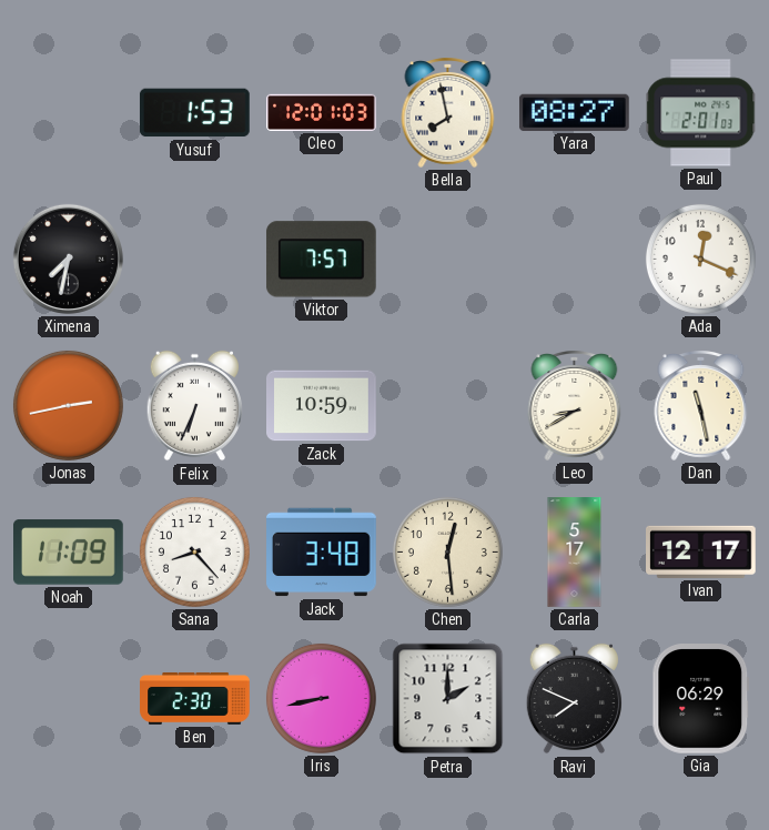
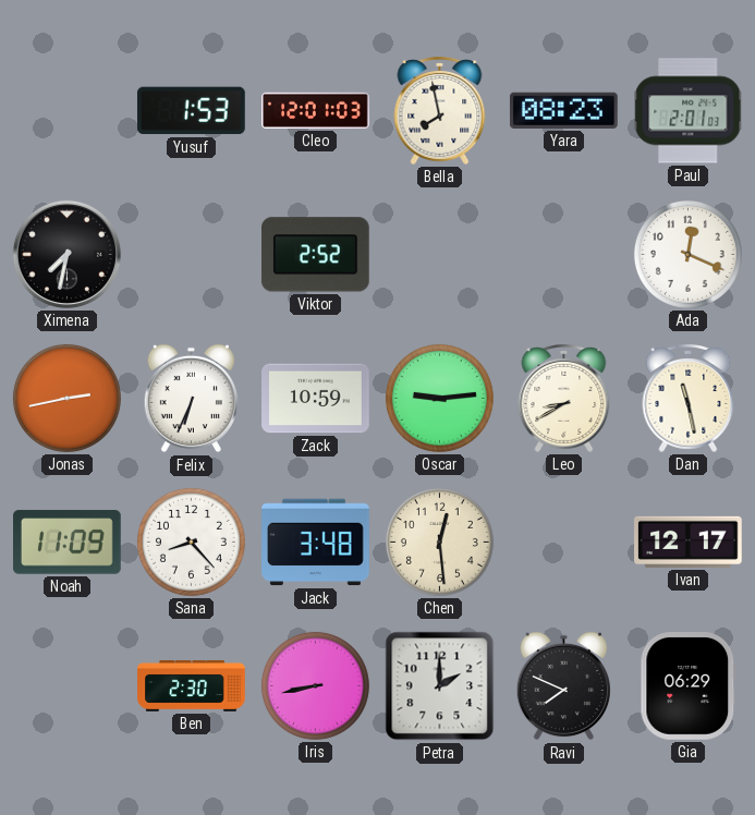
Yara: 08:27 -> 08:23 (563, 110)
Viktor: 7:57 -> 2:52 (315, 255)
Oscar: none -> 9:14 (439, 398)
Carla: 5:17 -> none (575, 553)
